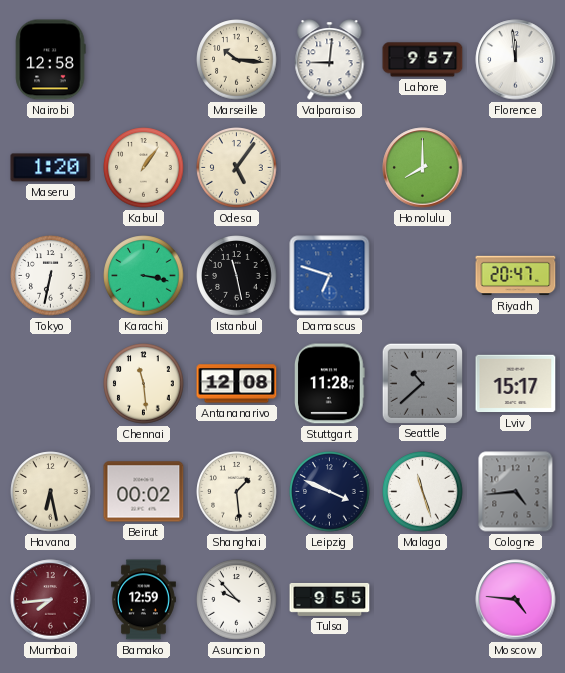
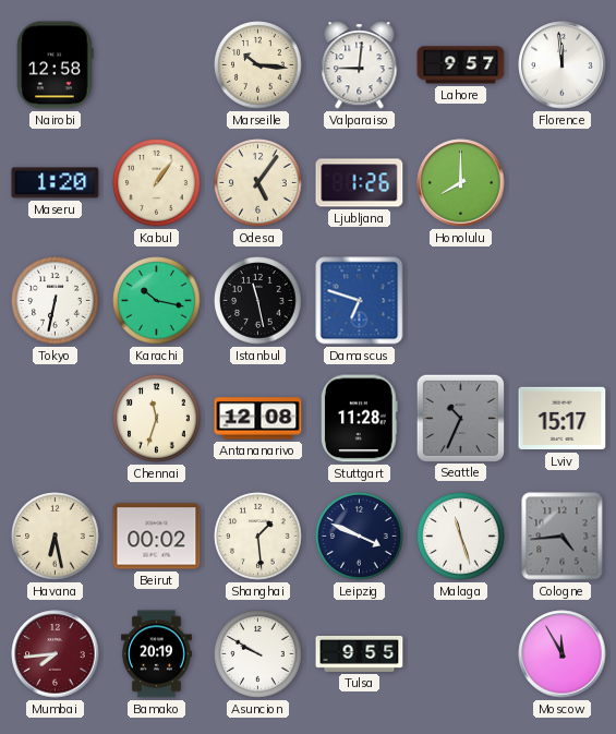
Ljubljana: none -> 1:26 (360, 183)
Karachi: 3:17 -> 10:17 (157, 301)
Riyadh: 20:47 -> none (516, 276)
Chennai: 11:29 -> 11:33 (157, 419)
Seattle: 10:38 -> 10:34 (460, 418)
Bamako: 12:59 -> 20:19 (156, 654)
Asuncion: 9:53 -> 9:50 (258, 654)
Moscow: 4:46 -> 11:55 (563, 654)
